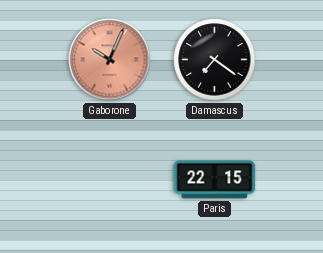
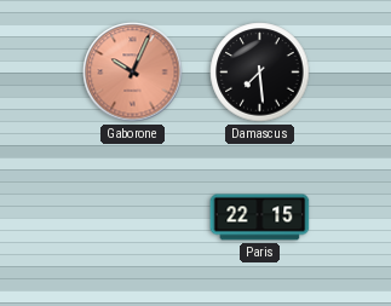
Damascus: 7:21 -> 7:29 (260, 73)
